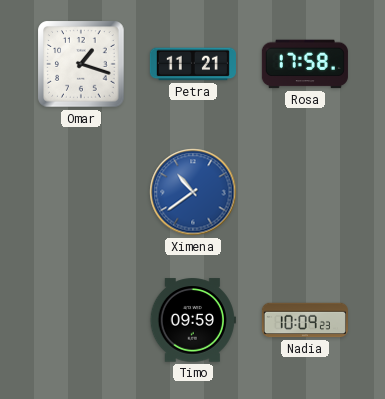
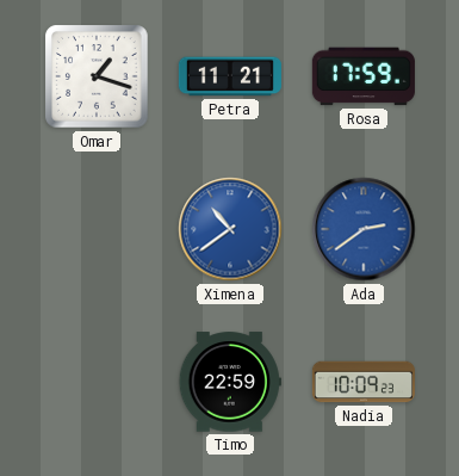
Rosa: 17:58 -> 17:59 (364, 76)
Ada: none -> 2:39 (364, 229)
Timo: 09:59 -> 22:59 (230, 382)
